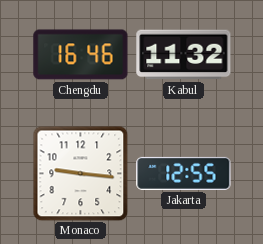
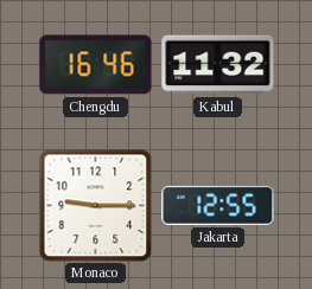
Monaco: 9:16 -> 9:15 (95, 205)
